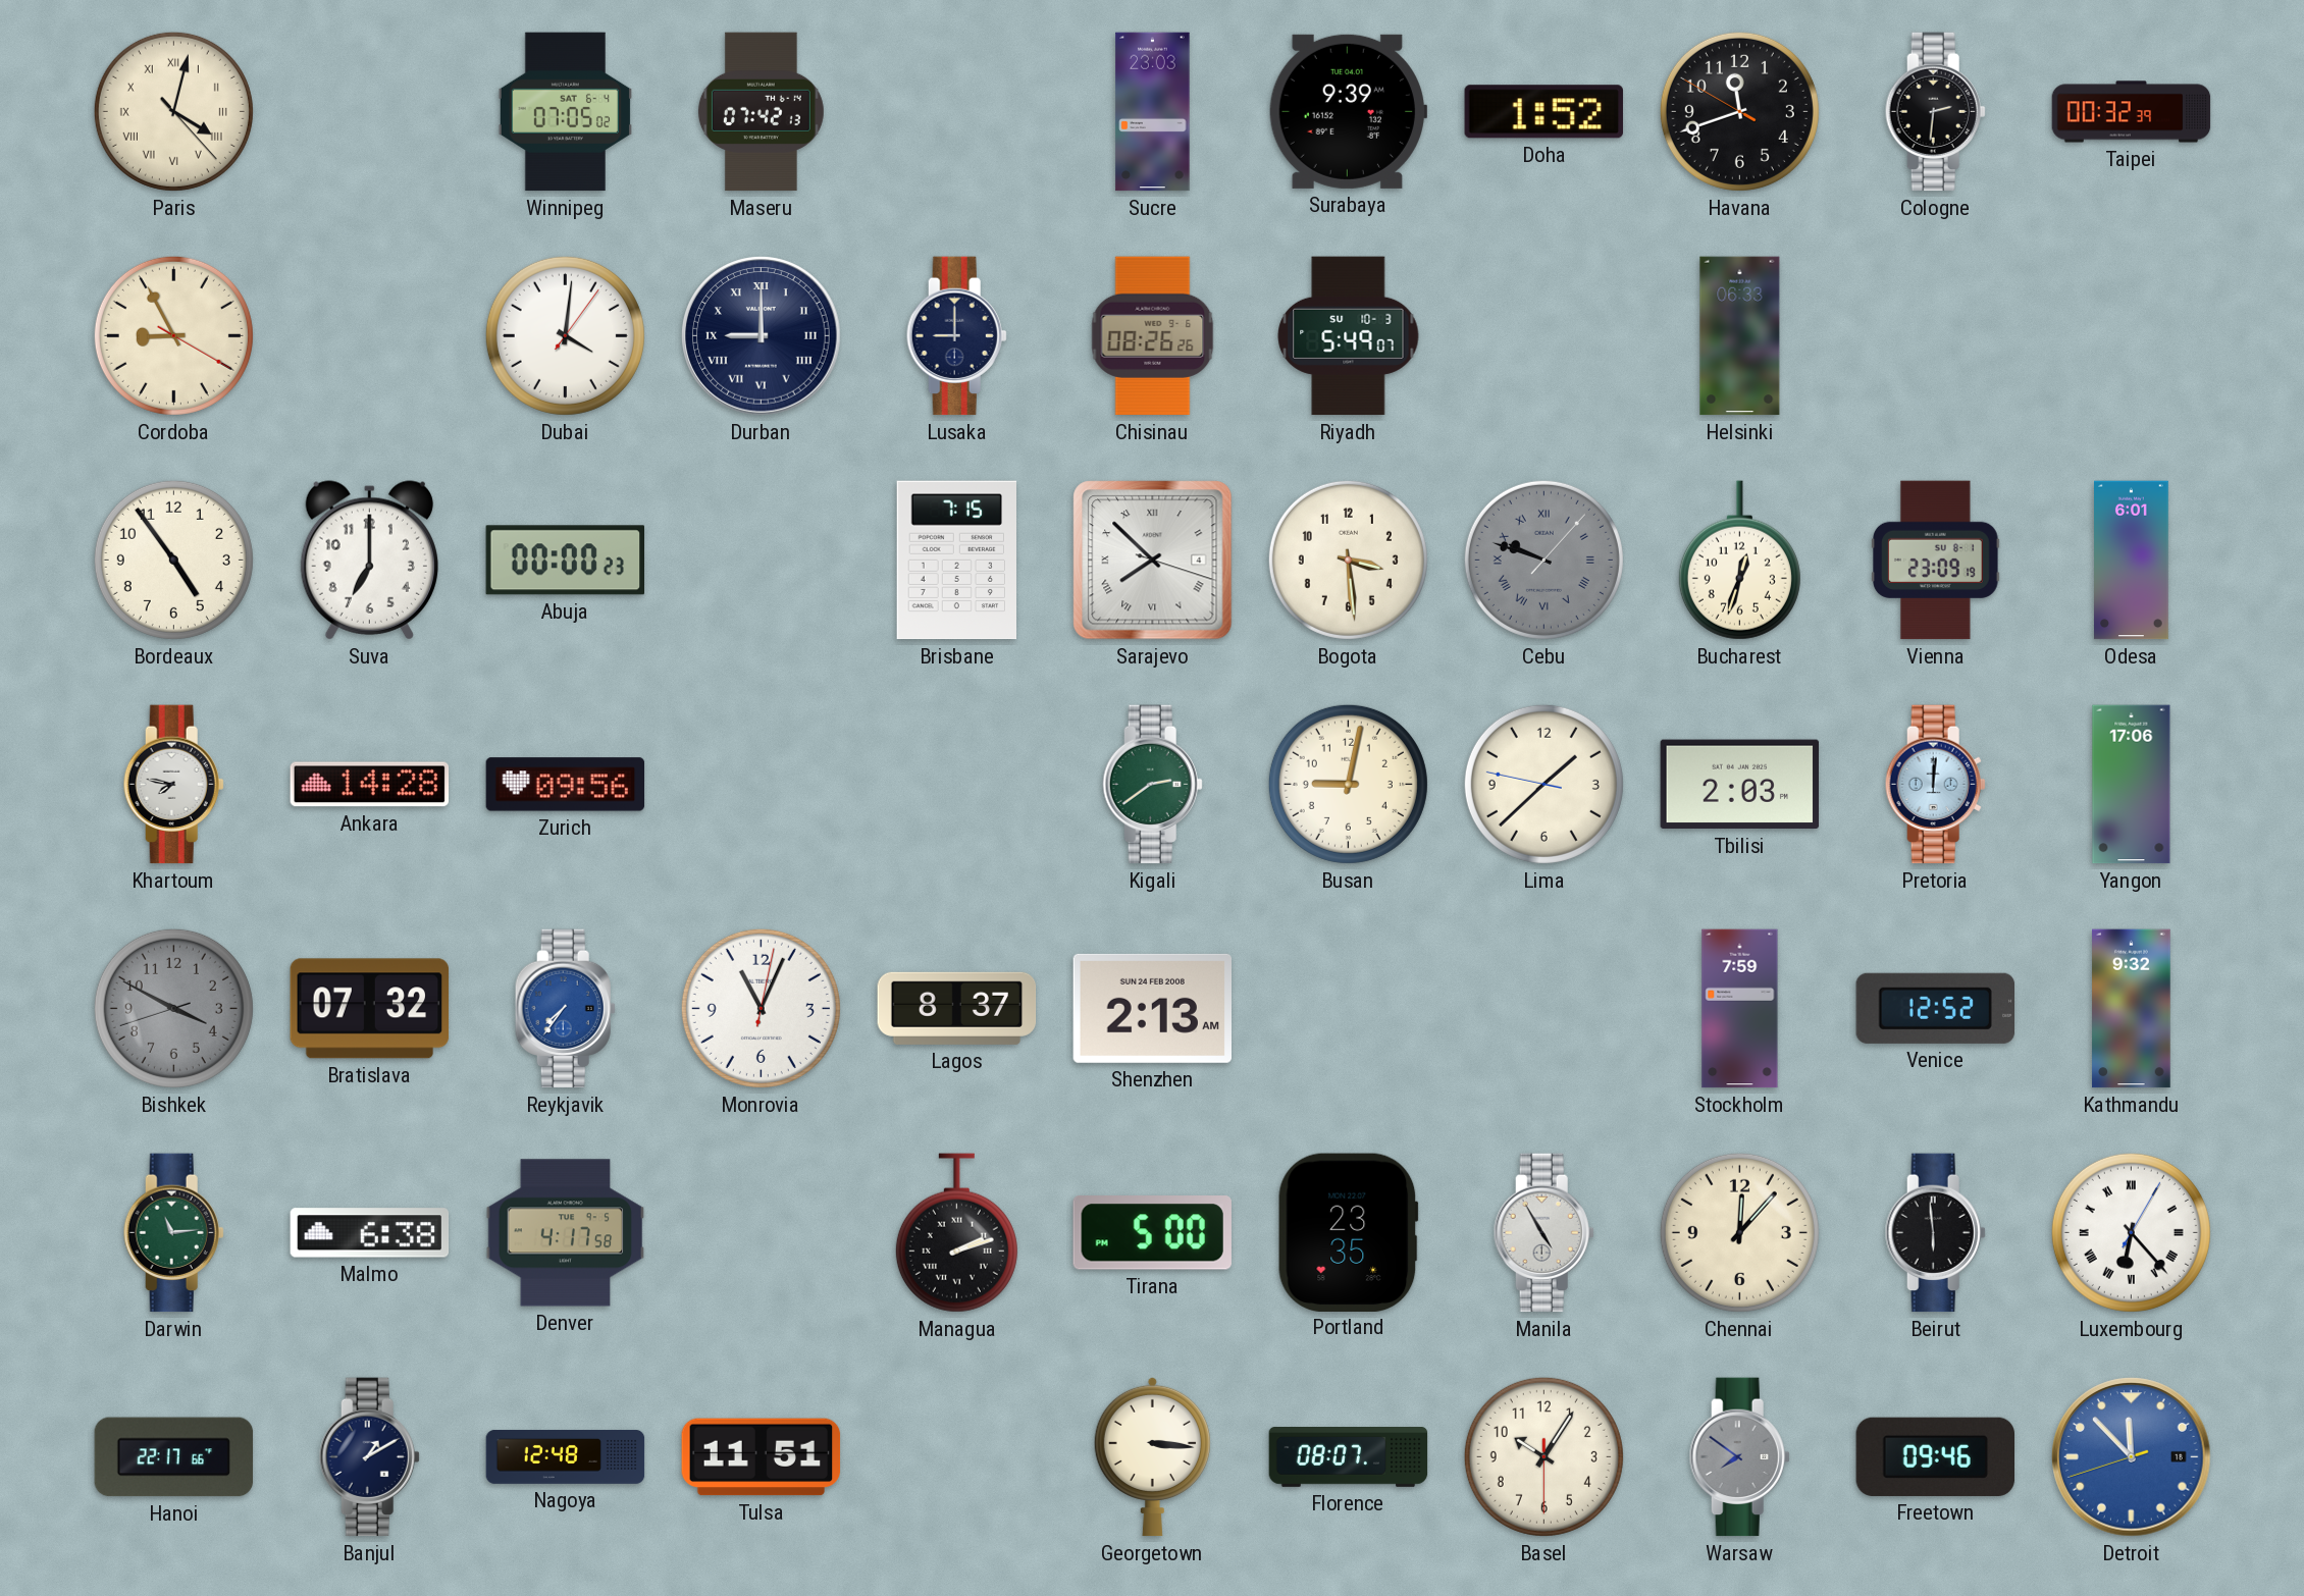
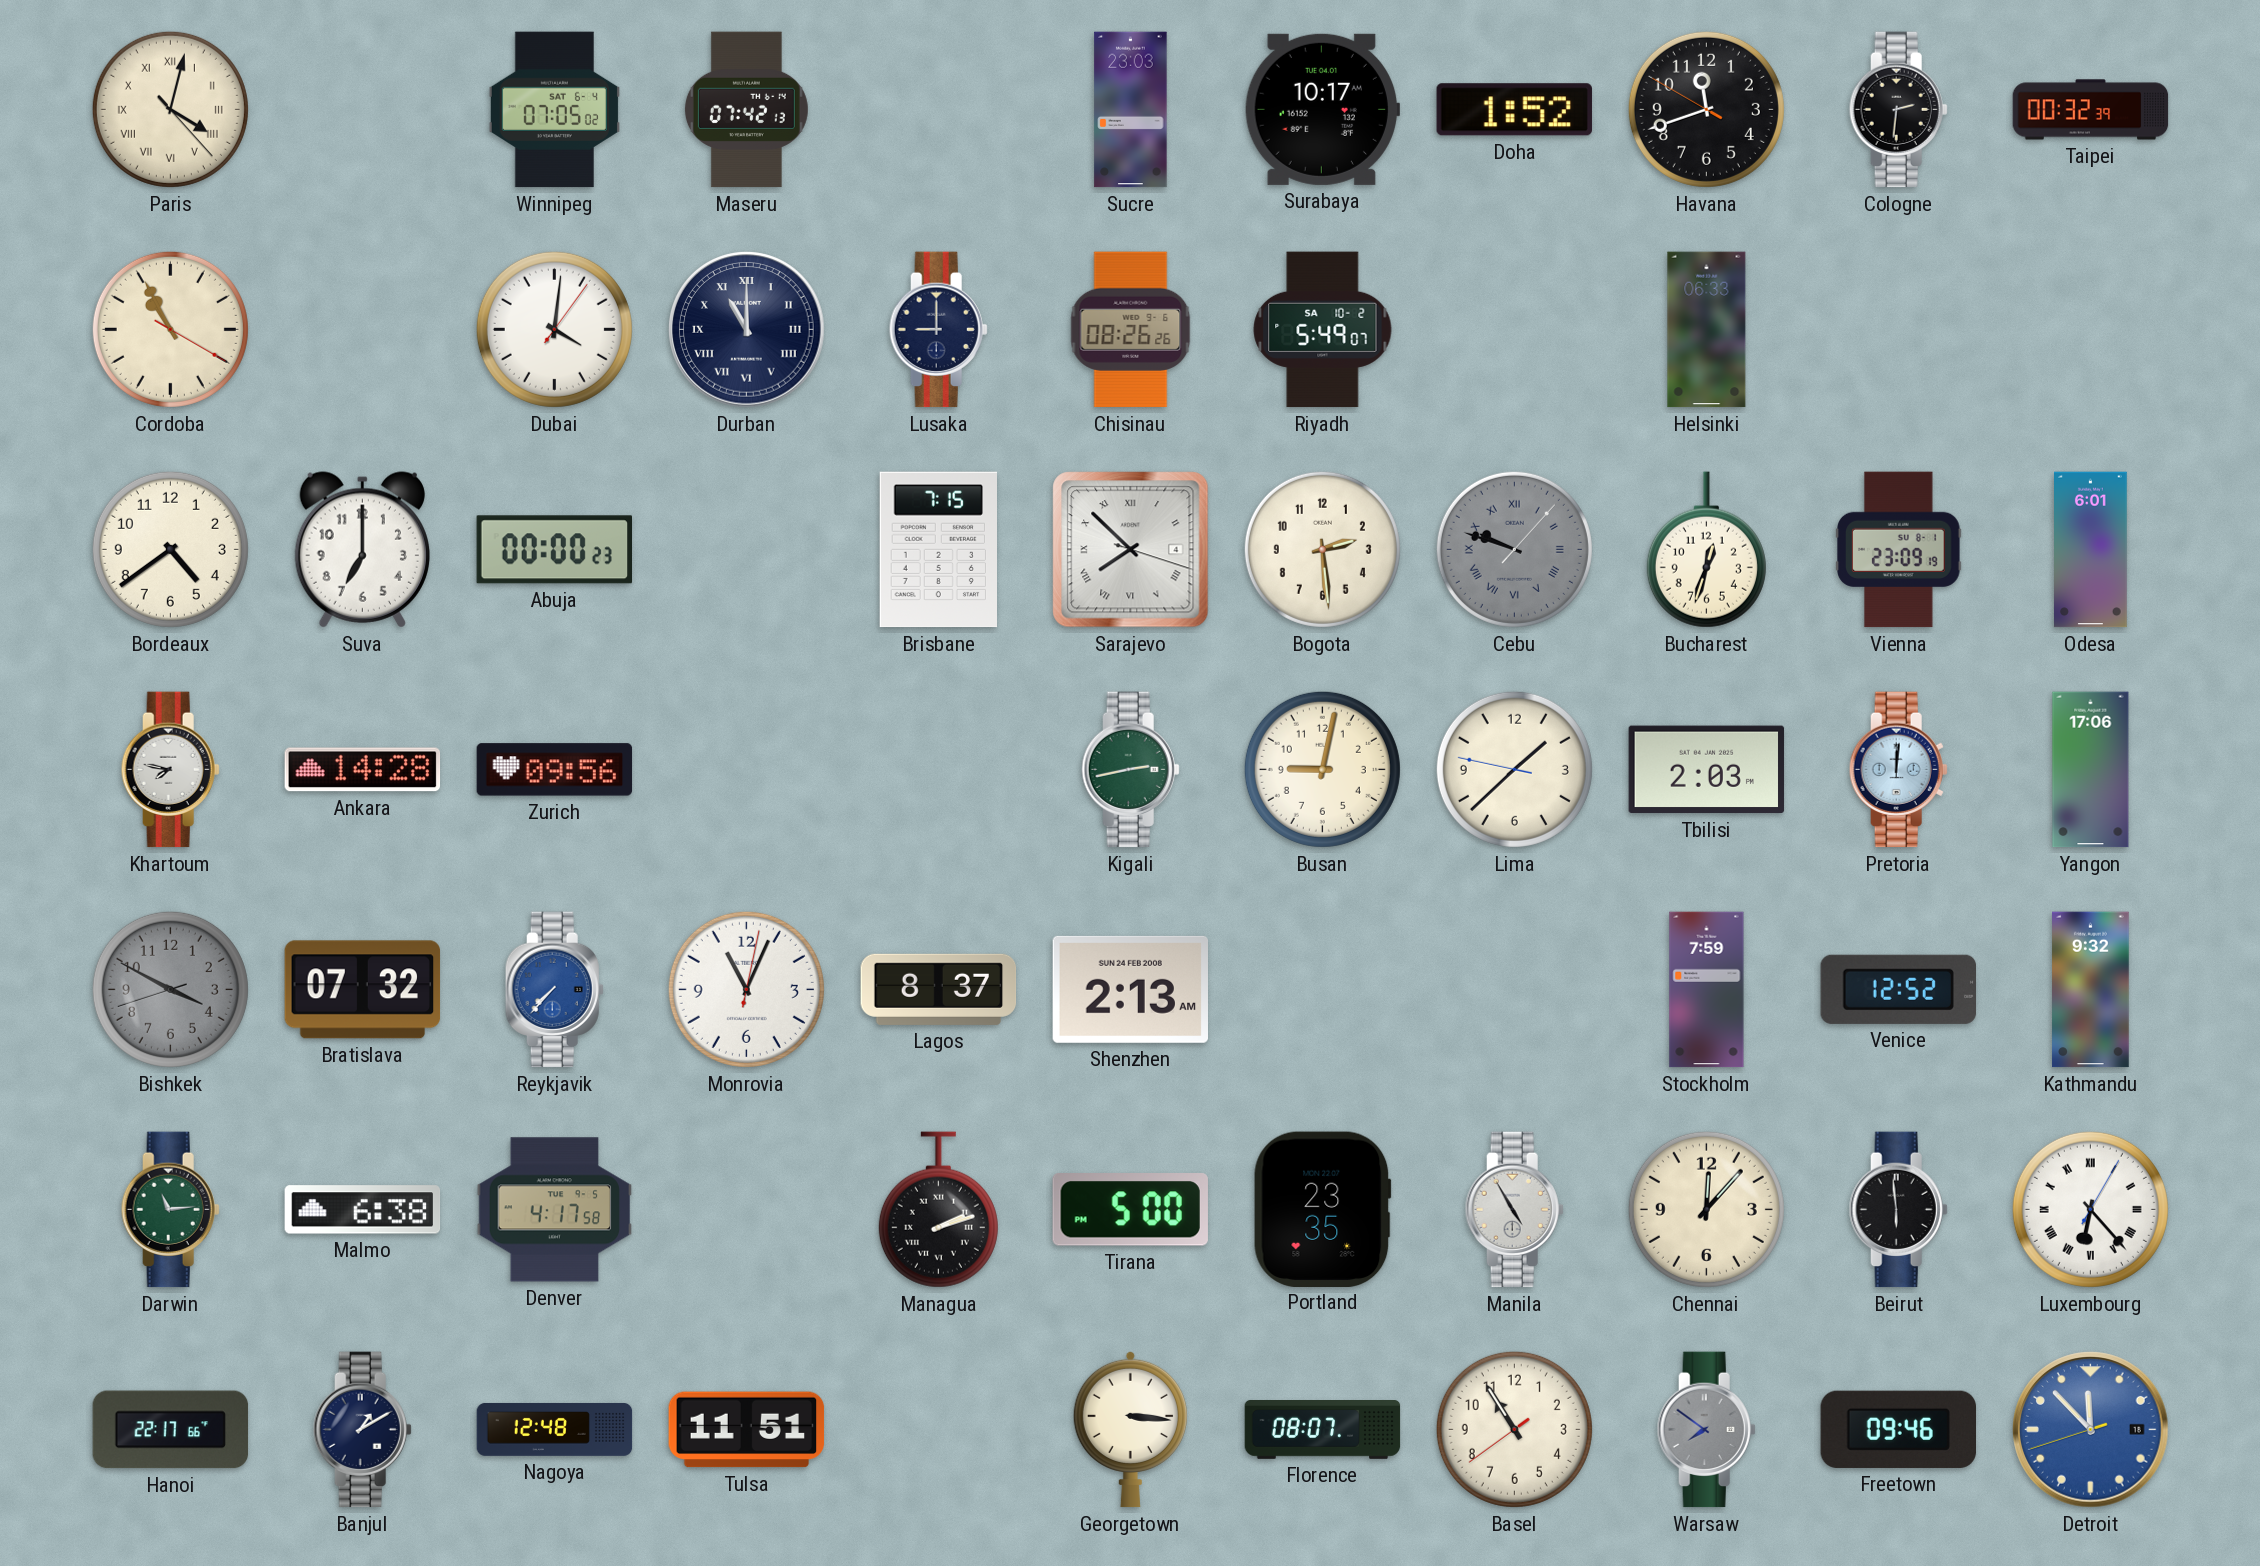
Surabaya: 9:39 -> 10:17 (1321, 109)
Cordoba: 8:55 -> 10:55 (170, 329)
Durban: 9:00 -> 11:00 (747, 330)
Riyadh date: SU 10-3 -> SA 10-2 (1323, 330)
Bordeaux: 4:54 -> 4:39 (170, 549)
Bogota: 3:29 -> 2:29 (1322, 549)
Kigali: 2:39 -> 2:43 (1130, 770)
Reykjavik: 7:36 -> 7:37 (554, 990)
Basel: 10:05 -> 10:54 (1514, 1429)
